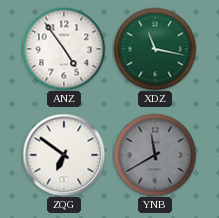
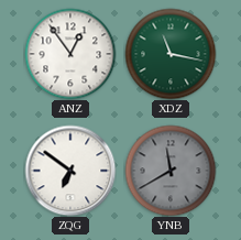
ANZ: 4:54 -> 12:54 (70, 54)
